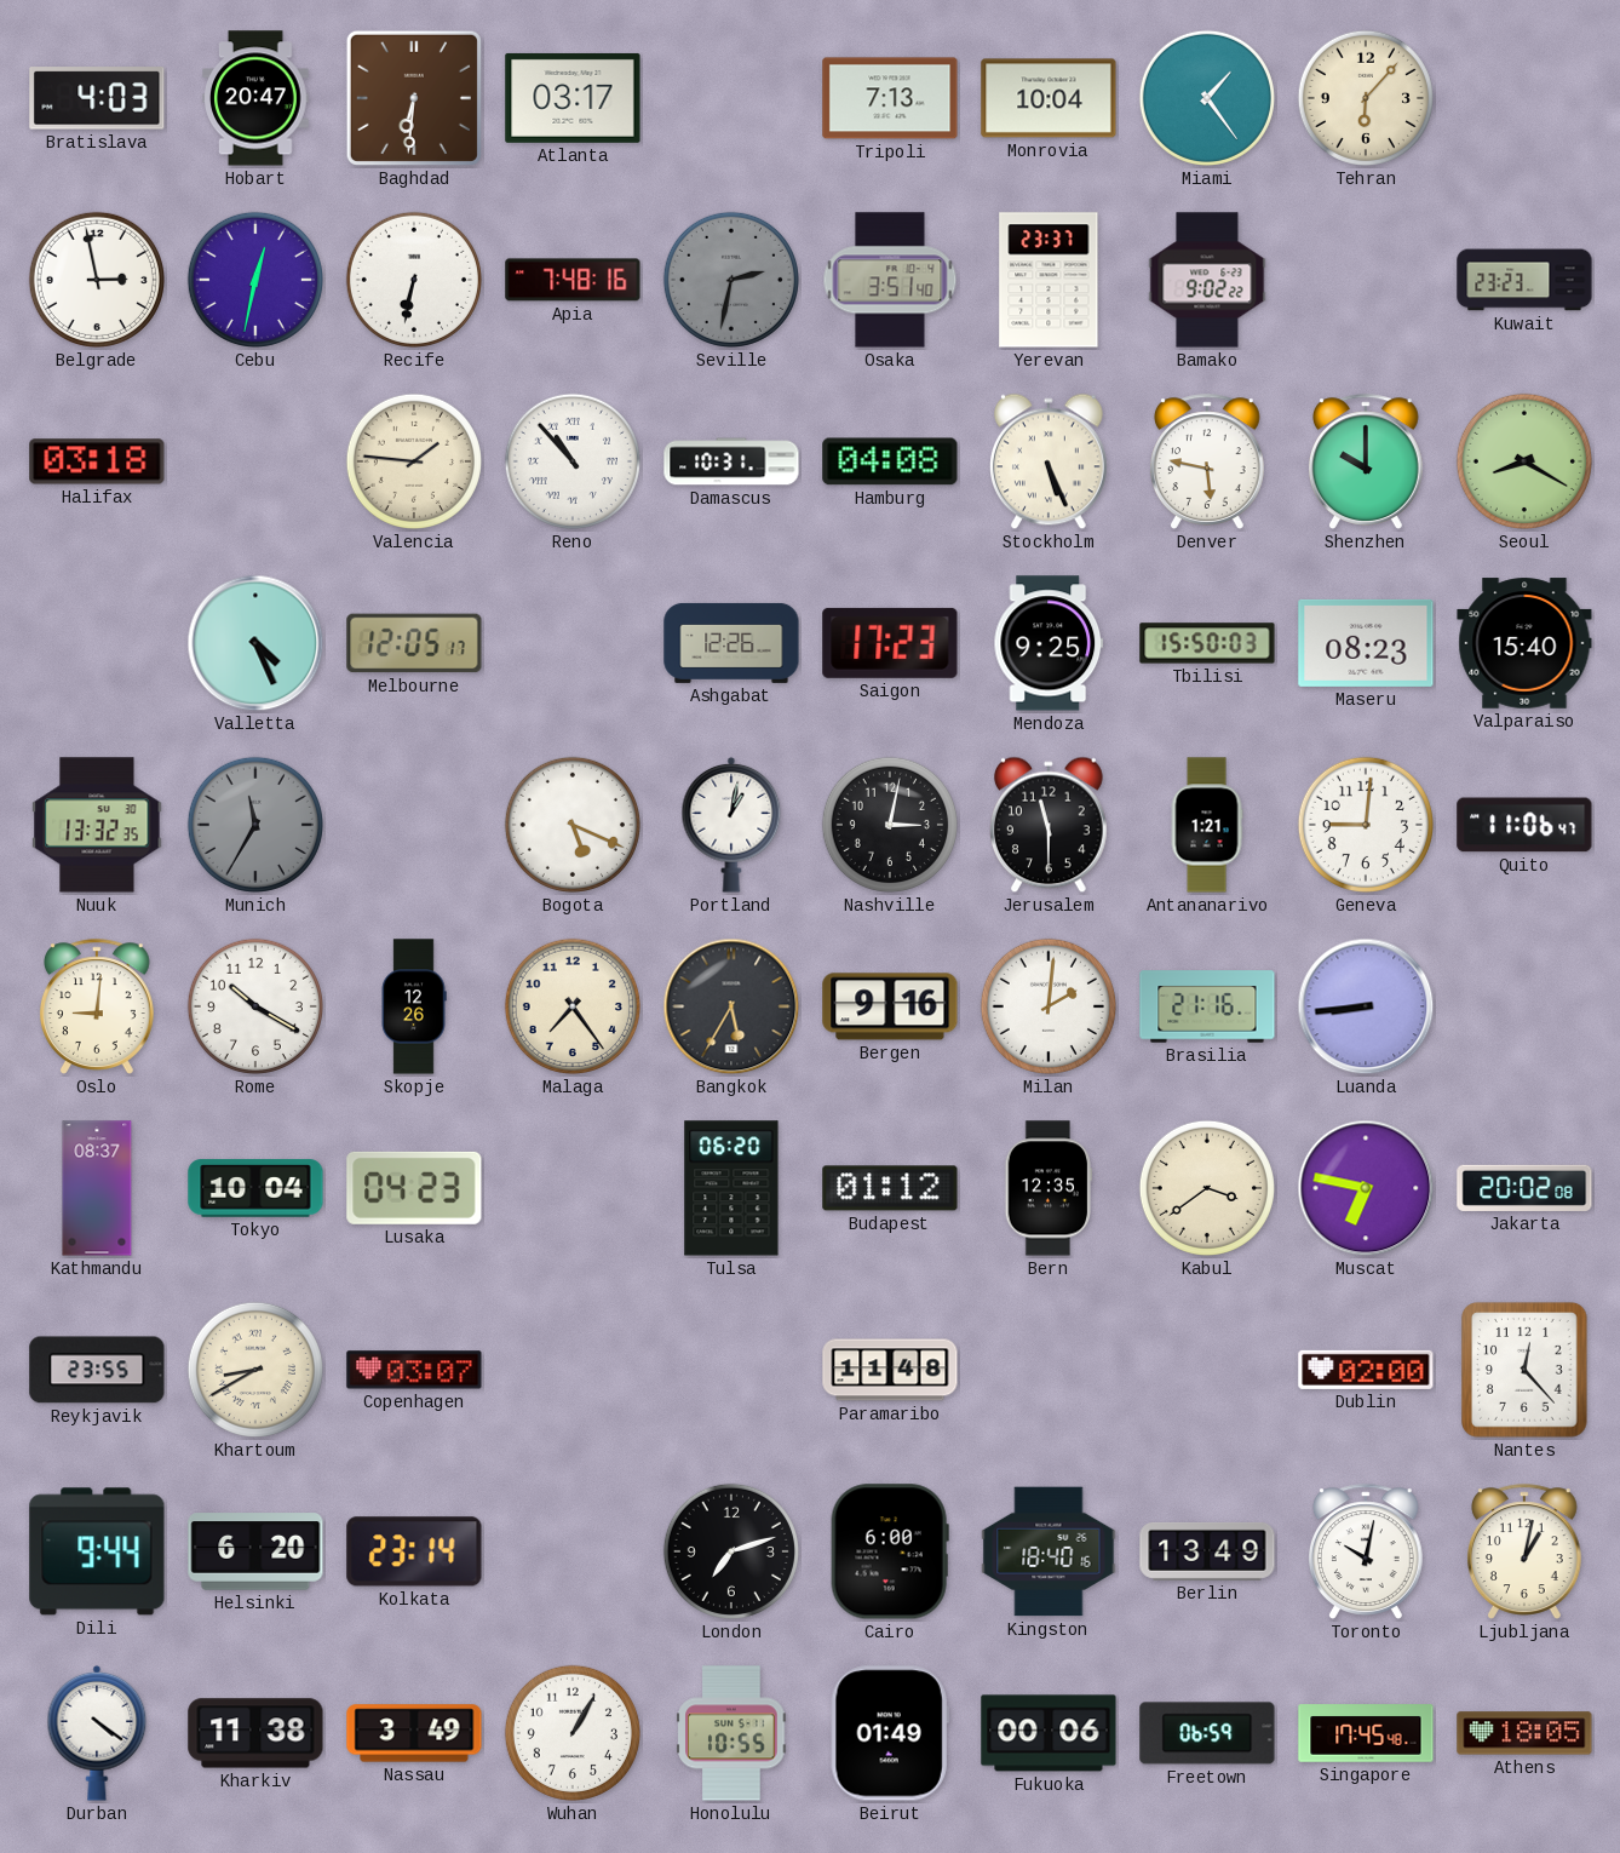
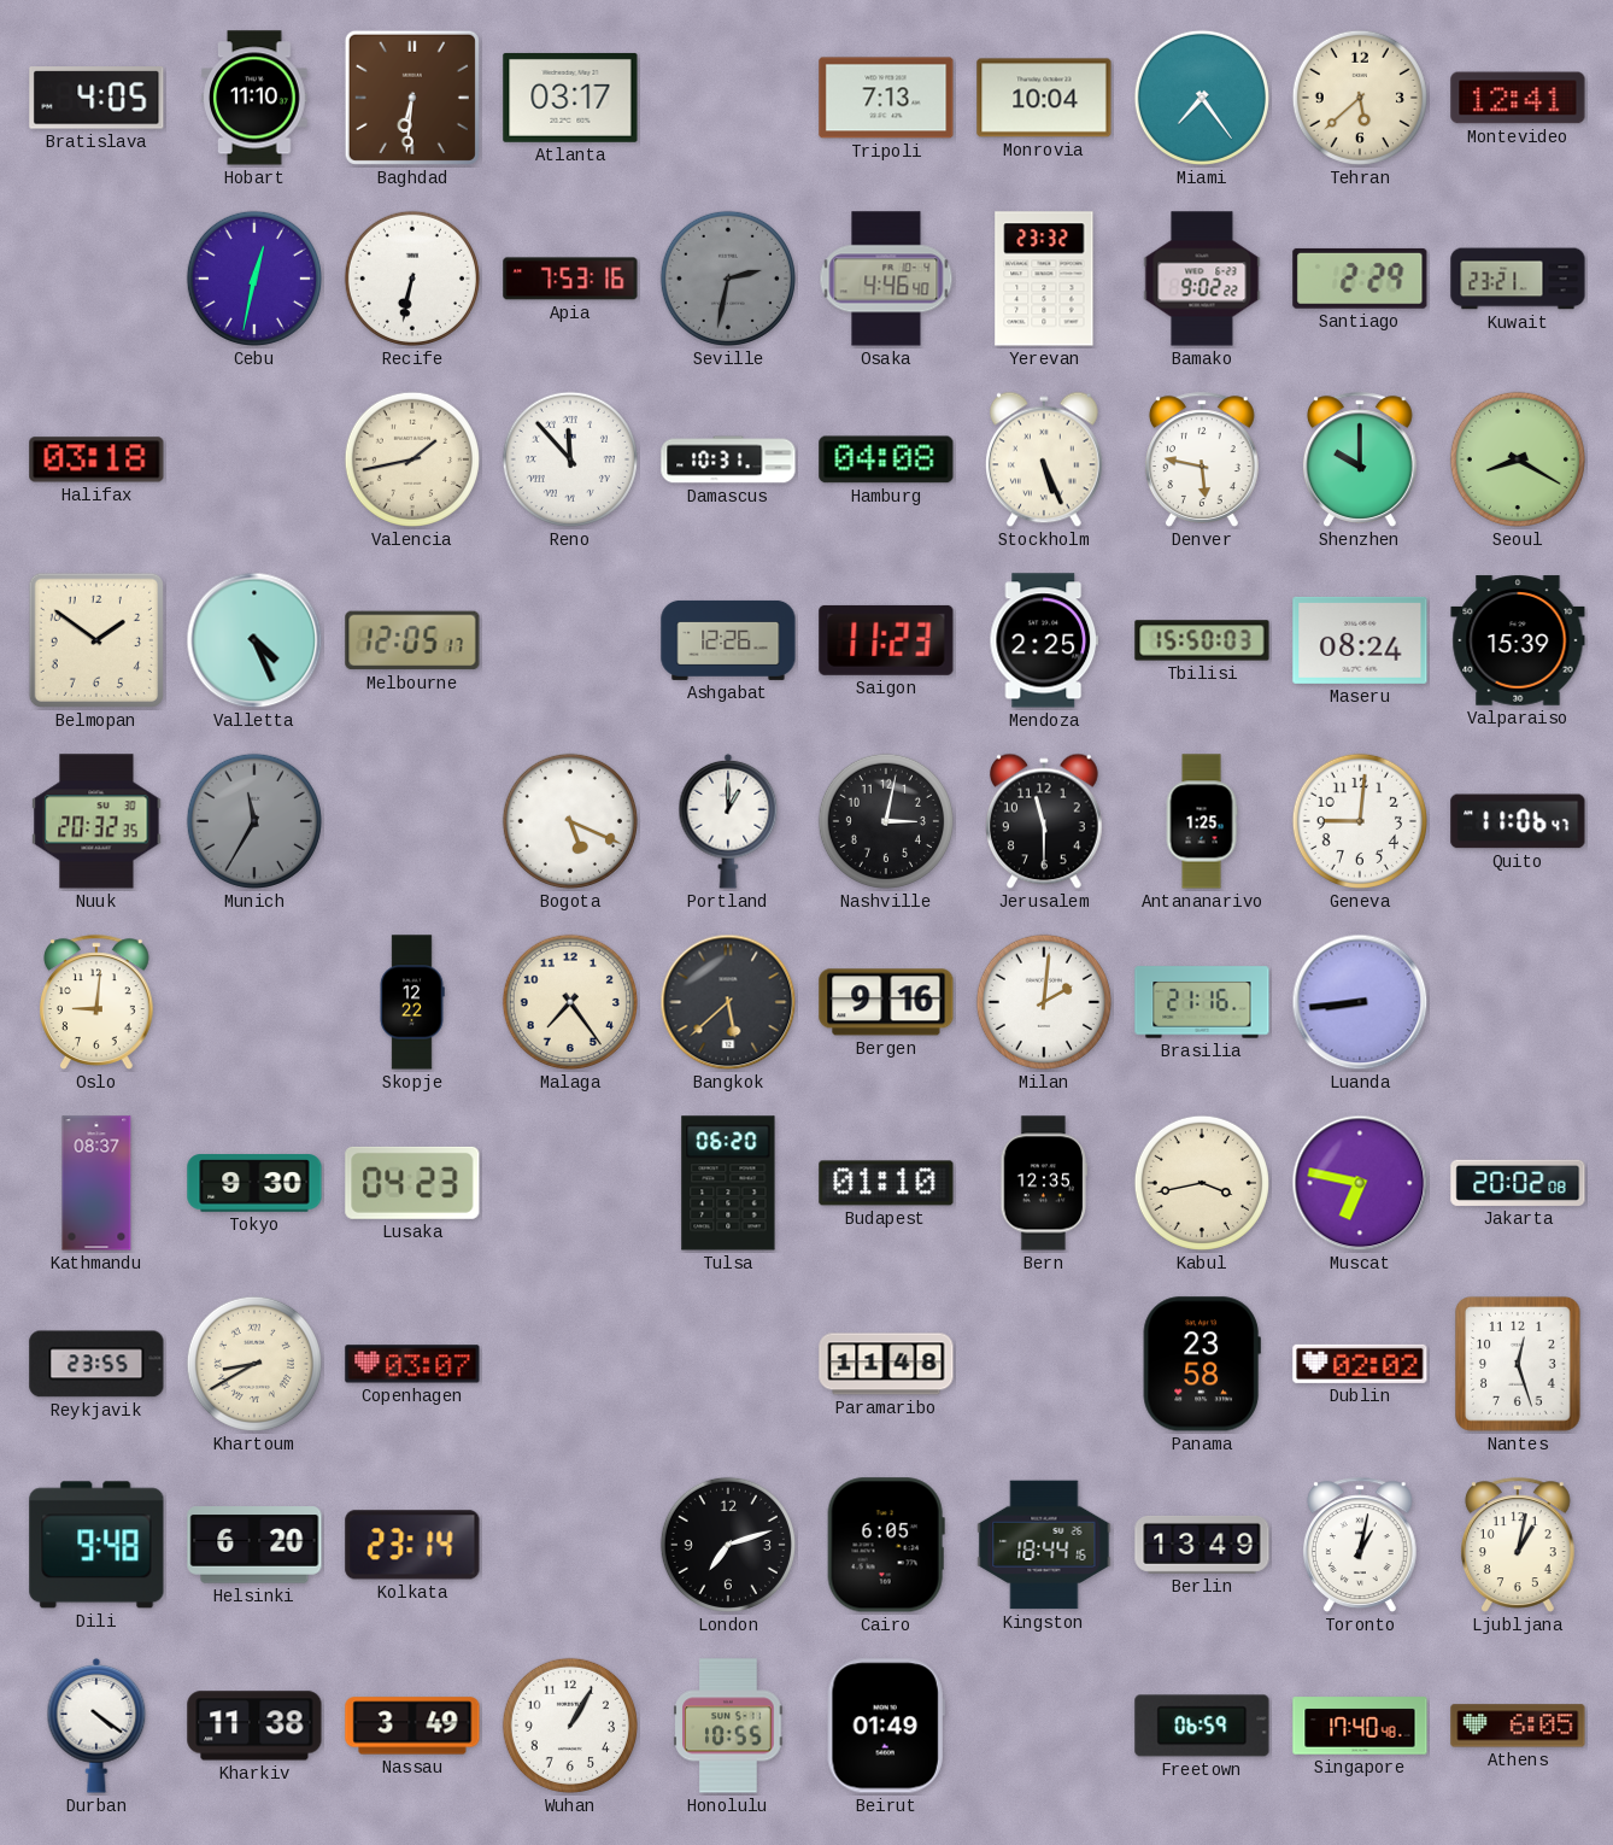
Bratislava: 4:03 -> 4:05 (96, 98)
Hobart: 20:47 -> 11:10 (254, 98)
Miami: 1:24 -> 7:24 (1202, 98)
Tehran: 6:07 -> 5:38 (1360, 98)
Montevideo: none -> 12:41 (1518, 98)
Belgrade: 2:58 -> none (97, 280)
Apia: 7:48 -> 7:53 (570, 279)
Osaka: 3:51 -> 4:46 (886, 279)
Yerevan: 23:37 -> 23:32 (1044, 279)
Santiago: none -> 2:29 (1360, 279)
Kuwait: 23:23 -> 23:21 (1518, 279)
Valencia: 1:46 -> 1:43 (412, 459)
Reno: 10:53 -> 11:53 (570, 459)
Belmopan: none -> 1:51 (96, 640)
Saigon: 17:23 -> 11:23 (886, 640)
Mendoza: 9:25 -> 2:25 (1044, 640)
Maseru: 08:23 -> 08:24 (1360, 640)
Valparaiso: 15:40 -> 15:39 (1518, 640)
Nuuk: 13:32 -> 20:32 (96, 821)
Portland: 1:02 -> 1:00 (728, 821)
Antananarivo: 1:21 -> 1:25 (1202, 821)
Rome: 10:20 -> none (255, 1006)
Skopje: 12:26 -> 12:22 (412, 1002)
Bangkok: 5:35 -> 5:38 (728, 1002)
Tokyo: 10:04 -> 9:30 (254, 1183)
Budapest: 01:12 -> 01:10 (886, 1183)
Kabul: 3:39 -> 3:43 (1202, 1183)
Panama: none -> 23:58 (1202, 1364)
Dublin: 02:00 -> 02:02 (1360, 1364)
Nantes: 12:23 -> 12:27 (1518, 1364)
Dili: 9:44 -> 9:48 (96, 1545)
Cairo: 6:00 -> 6:05 (886, 1545)
Kingston: 18:40 -> 18:44 (1044, 1545)
Toronto: 10:02 -> 1:02 (1360, 1545)
Fukuoka: 00:06 -> none (1049, 1733)
Singapore: 17:45 -> 17:40 (1360, 1726)
Athens: 18:05 -> 6:05 (1518, 1726)
